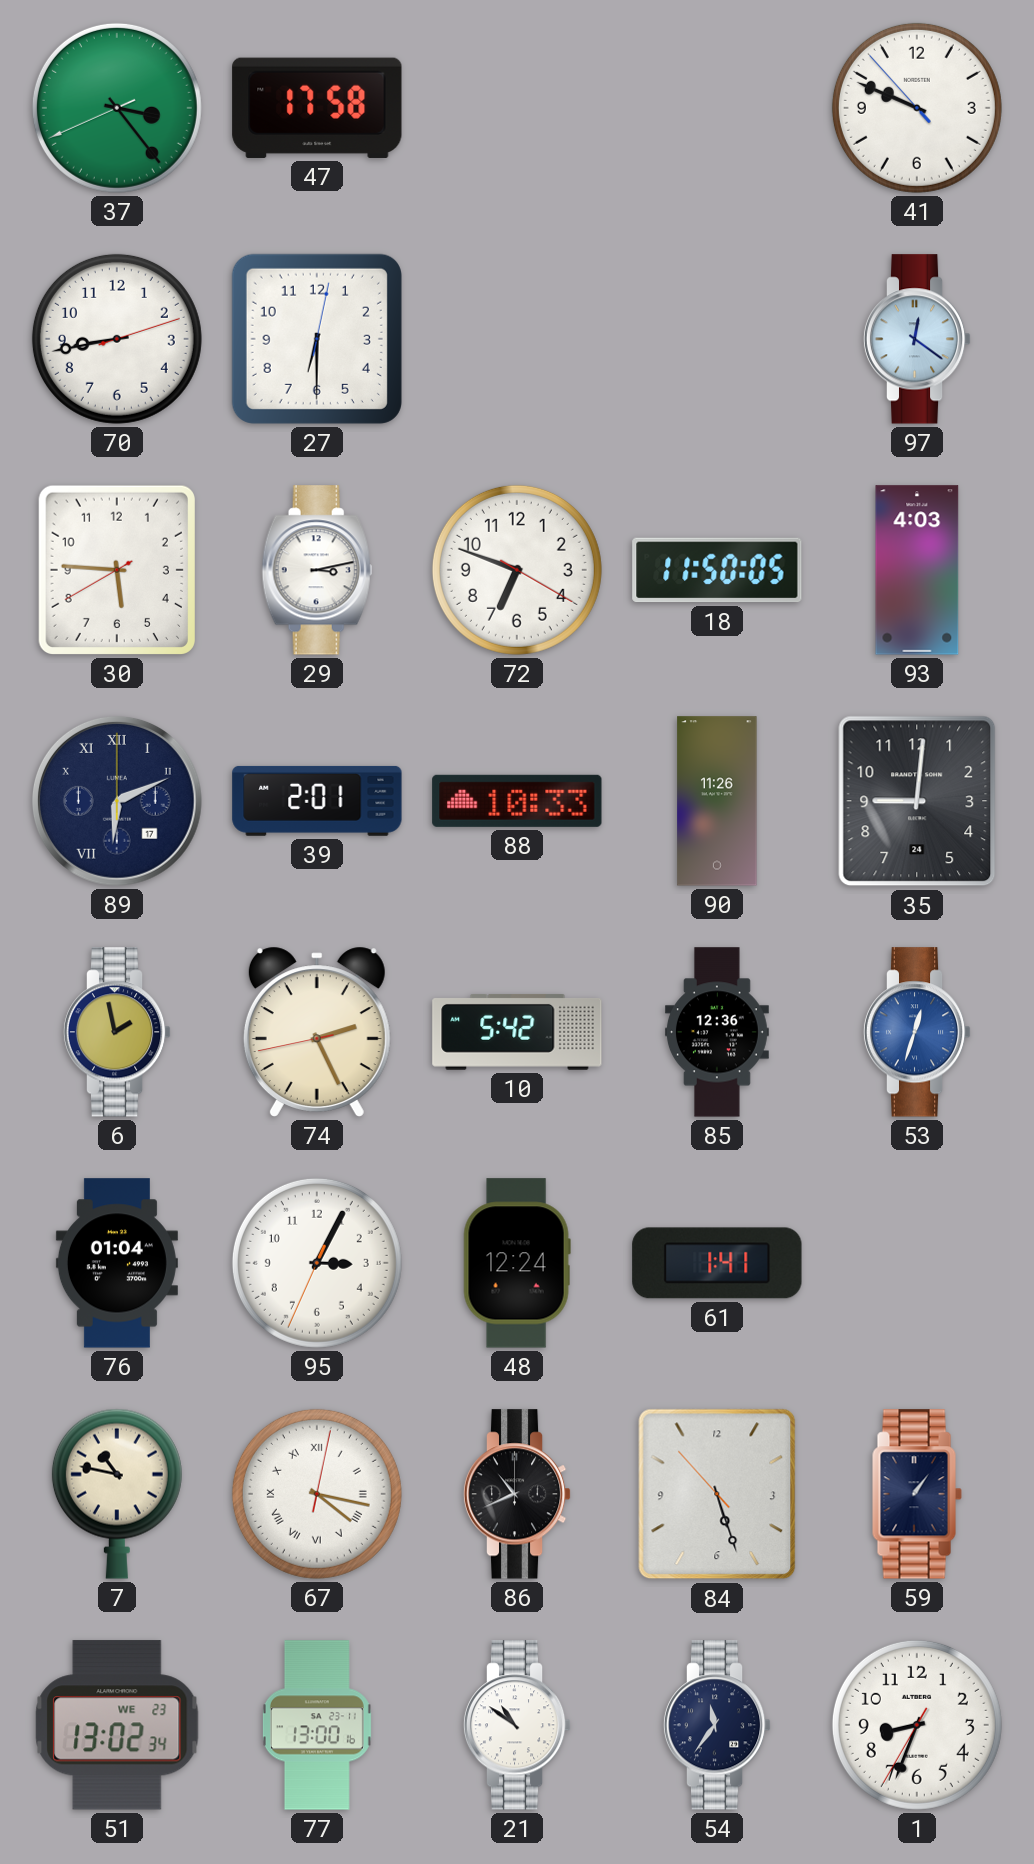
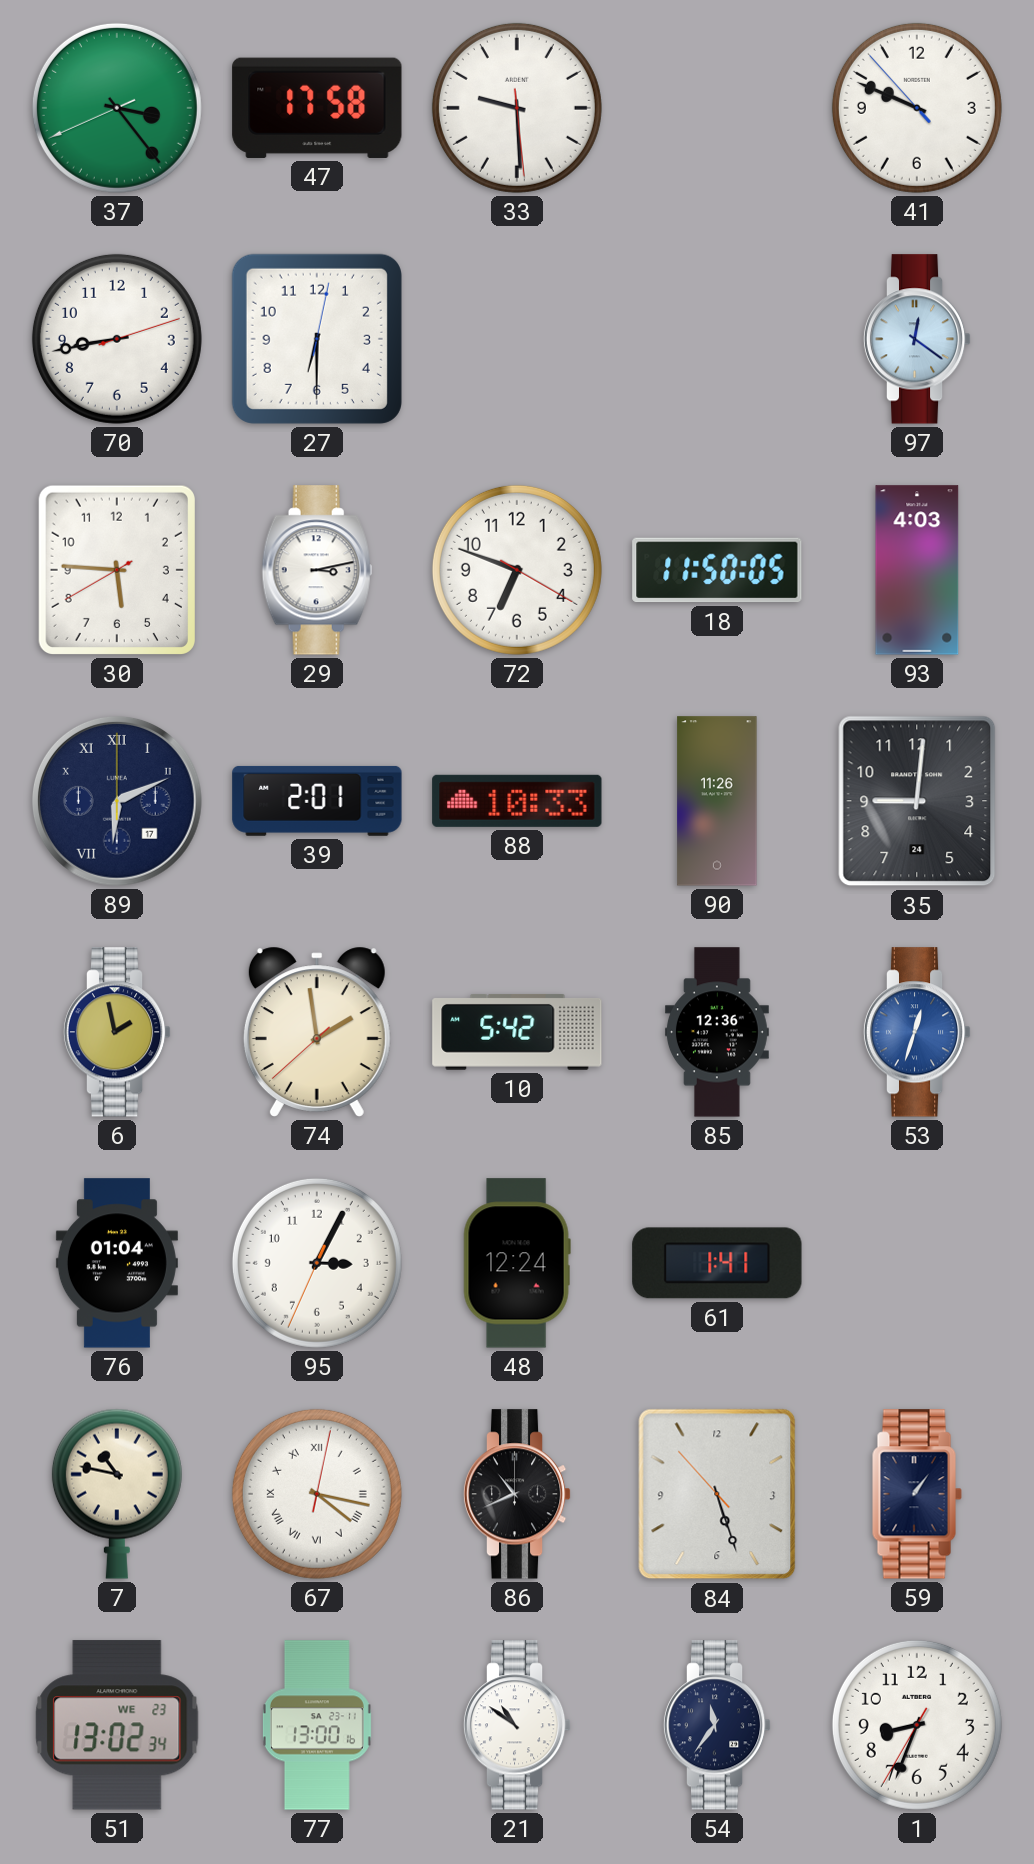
33: none -> 9:29 (517, 108)
74: 2:25 -> 1:58 (317, 1032)
